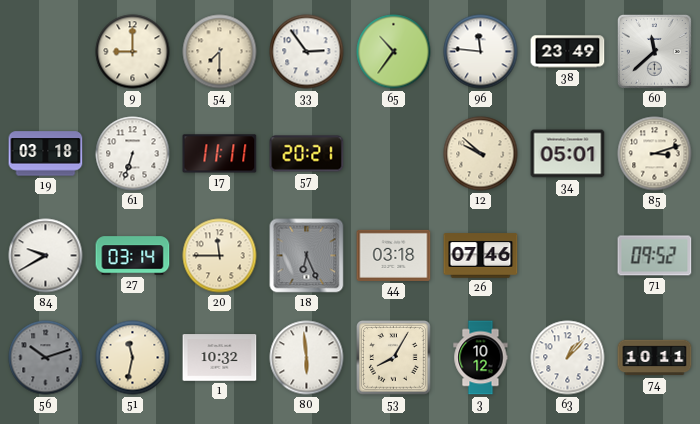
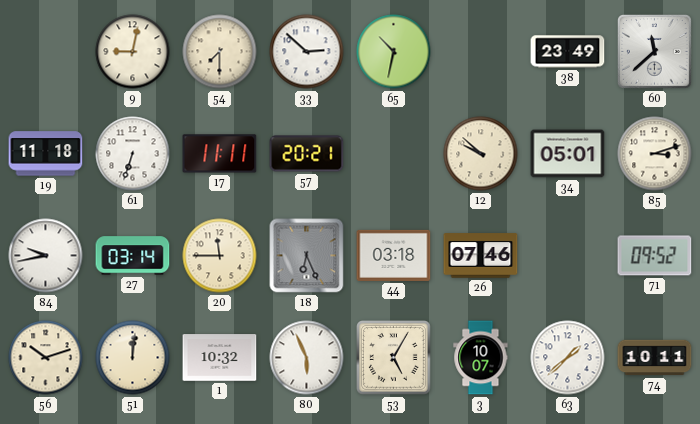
9: 9:00 -> 9:02 (133, 52)
33: 2:54 -> 2:52 (307, 52)
65: 10:36 -> 10:32 (394, 52)
96: 11:46 -> none (481, 52)
19: 03:18 -> 11:18 (46, 154)
84: 9:40 -> 9:43 (46, 256)
56 dial: grey -> cream (46, 358)
51: 11:32 -> 12:01 (133, 358)
80: 5:59 -> 5:56 (307, 358)
53: 8:05 -> 5:05 (394, 358)
3: 10:12 -> 10:07 (481, 358)
63: 1:07 -> 1:38 (568, 358)
